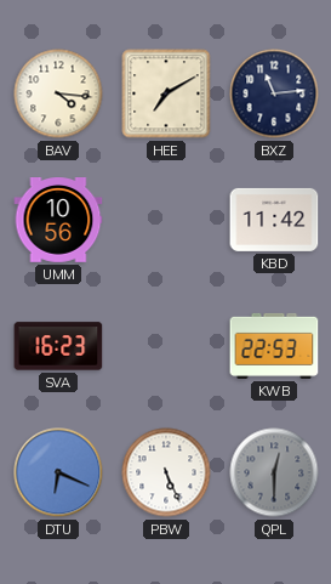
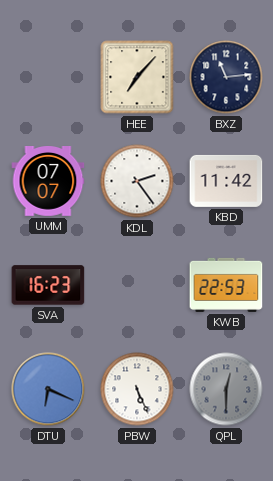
BAV: 4:16 -> none (58, 93)
HEE: 7:10 -> 7:07 (137, 77)
UMM: 10:56 -> 07:07 (48, 182)
KDL: none -> 2:24 (137, 181)
